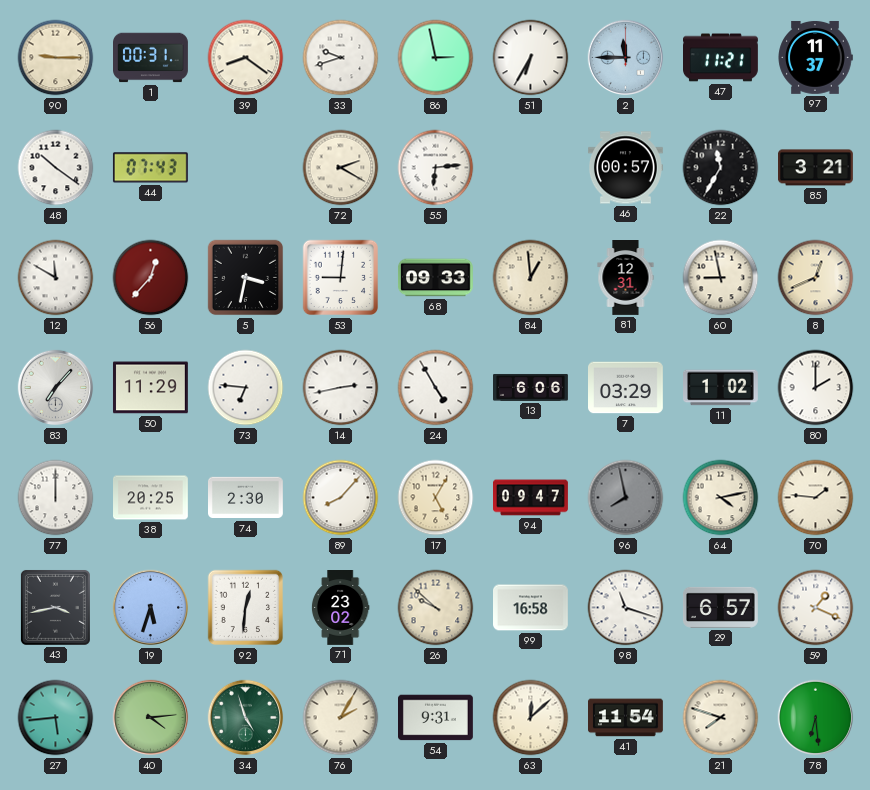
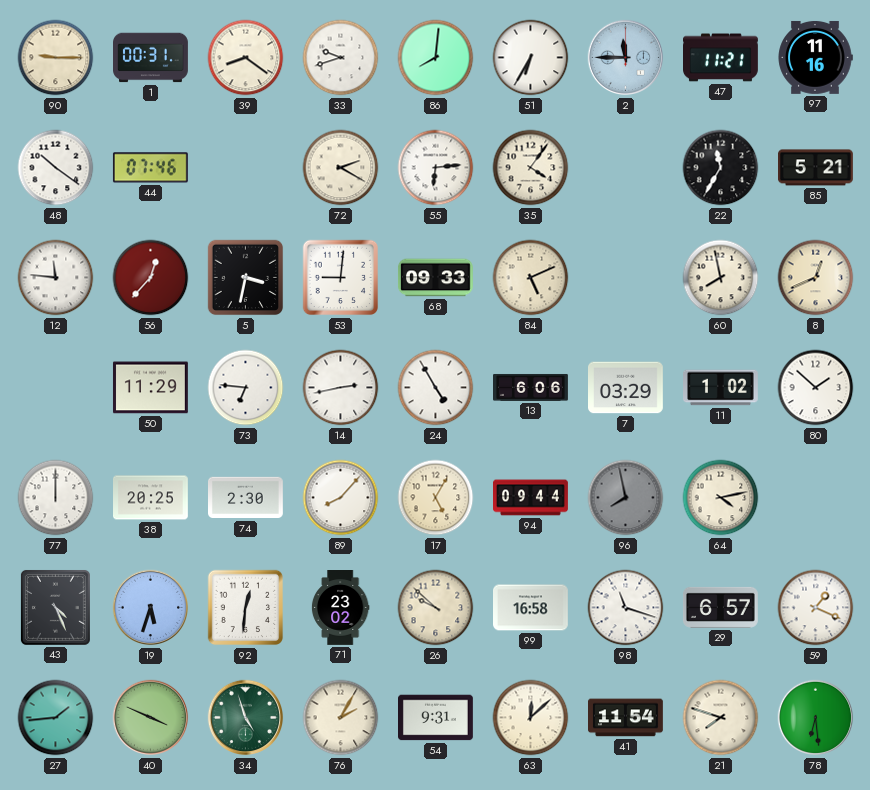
86: 2:58 -> 8:01 (436, 58)
97: 11:37 -> 11:16 (815, 58)
44: 07:43 -> 07:46 (150, 168)
35: none -> 4:06 (531, 168)
46: 00:57 -> none (626, 168)
85: 3:21 -> 5:21 (816, 168)
12: 11:50 -> 11:46 (56, 278)
84: 12:59 -> 5:11 (531, 278)
81: 12:31 -> none (626, 278)
60: 8:58 -> 7:58 (721, 278)
83: 7:07 -> none (56, 388)
80: 2:00 -> 1:52 (816, 388)
94: 09:47 -> 09:44 (531, 498)
70: 1:46 -> none (816, 498)
43: 3:43 -> 4:26 (55, 607)
27: 5:44 -> 1:44 (56, 718)
40: 4:14 -> 3:49 (151, 718)
